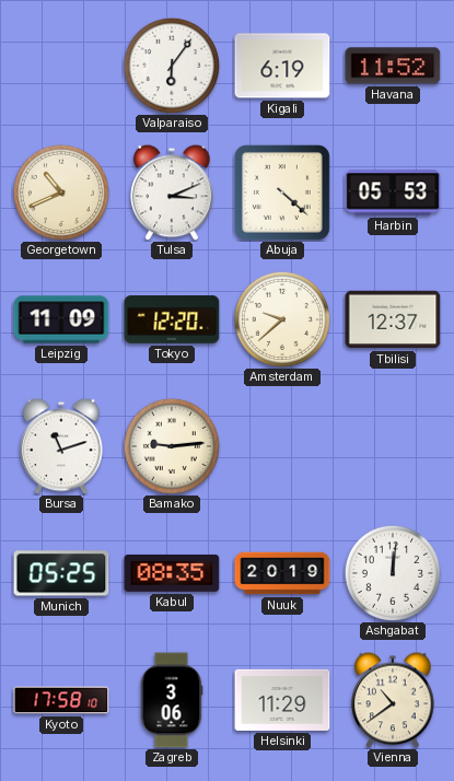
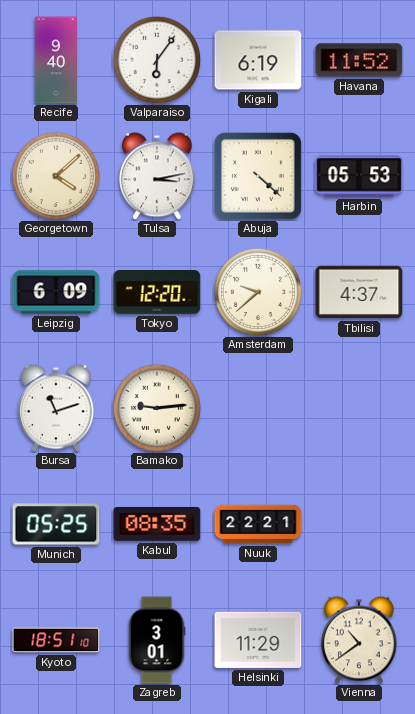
Recife: none -> 9:40 (56, 60)
Georgetown: 10:41 -> 4:08 (56, 176)
Tulsa: 3:11 -> 3:13 (157, 176)
Leipzig: 11:09 -> 6:09 (56, 292)
Tbilisi: 12:37 -> 4:37 (359, 292)
Nuuk: 20:19 -> 22:21 (258, 524)
Ashgabat: 12:01 -> none (393, 573)
Kyoto: 17:58 -> 18:51 (56, 640)
Zagreb: 3:06 -> 3:01 (157, 640)
